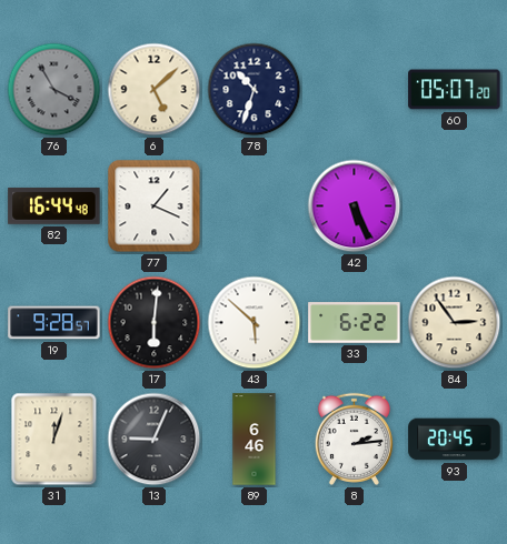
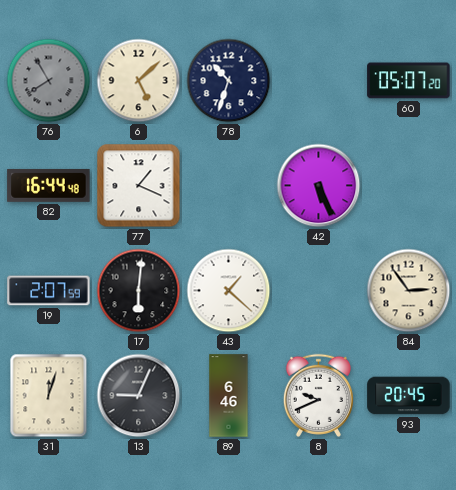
76: 3:55 -> 7:55 (49, 81)
19: 9:28 -> 2:07 (49, 291)
43: 5:52 -> 1:22 (229, 291)
33: 6:22 -> none (355, 323)
8: 2:14 -> 9:41 (318, 395)
